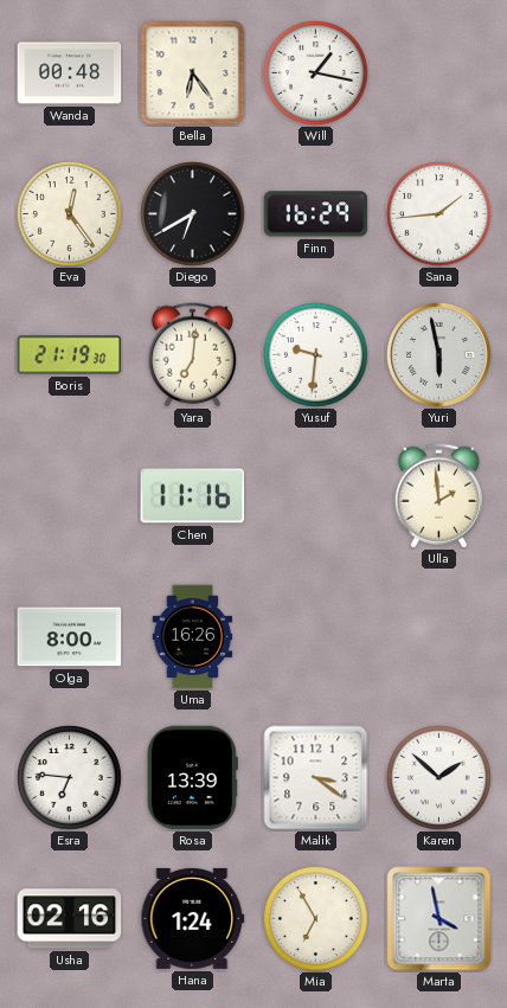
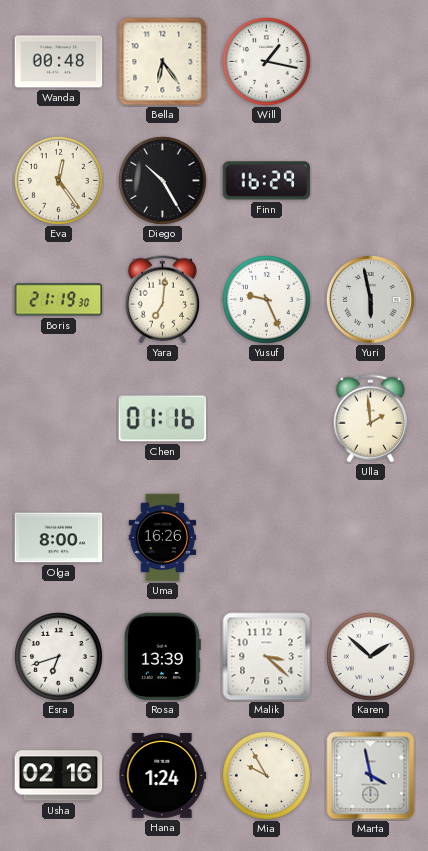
Diego: 6:40 -> 10:25 (163, 181)
Sana: 1:44 -> none (439, 214)
Yusuf: 9:31 -> 9:26 (267, 300)
Chen: 11:16 -> 01:16 (163, 419)
Esra: 6:46 -> 6:42 (59, 657)
Malik: 3:21 -> 3:22 (267, 657)
Mia: 6:55 -> 9:55 (267, 776)
